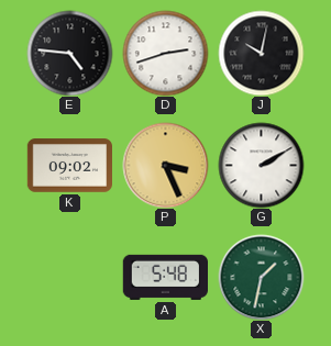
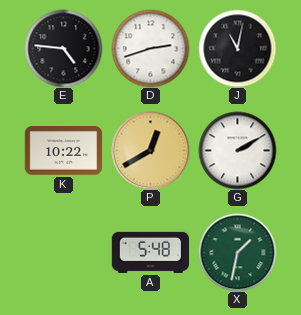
J: 10:02 -> 11:02 (237, 48)
K: 09:02 -> 10:22 (63, 151)
P: 3:26 -> 12:40 (150, 150)
